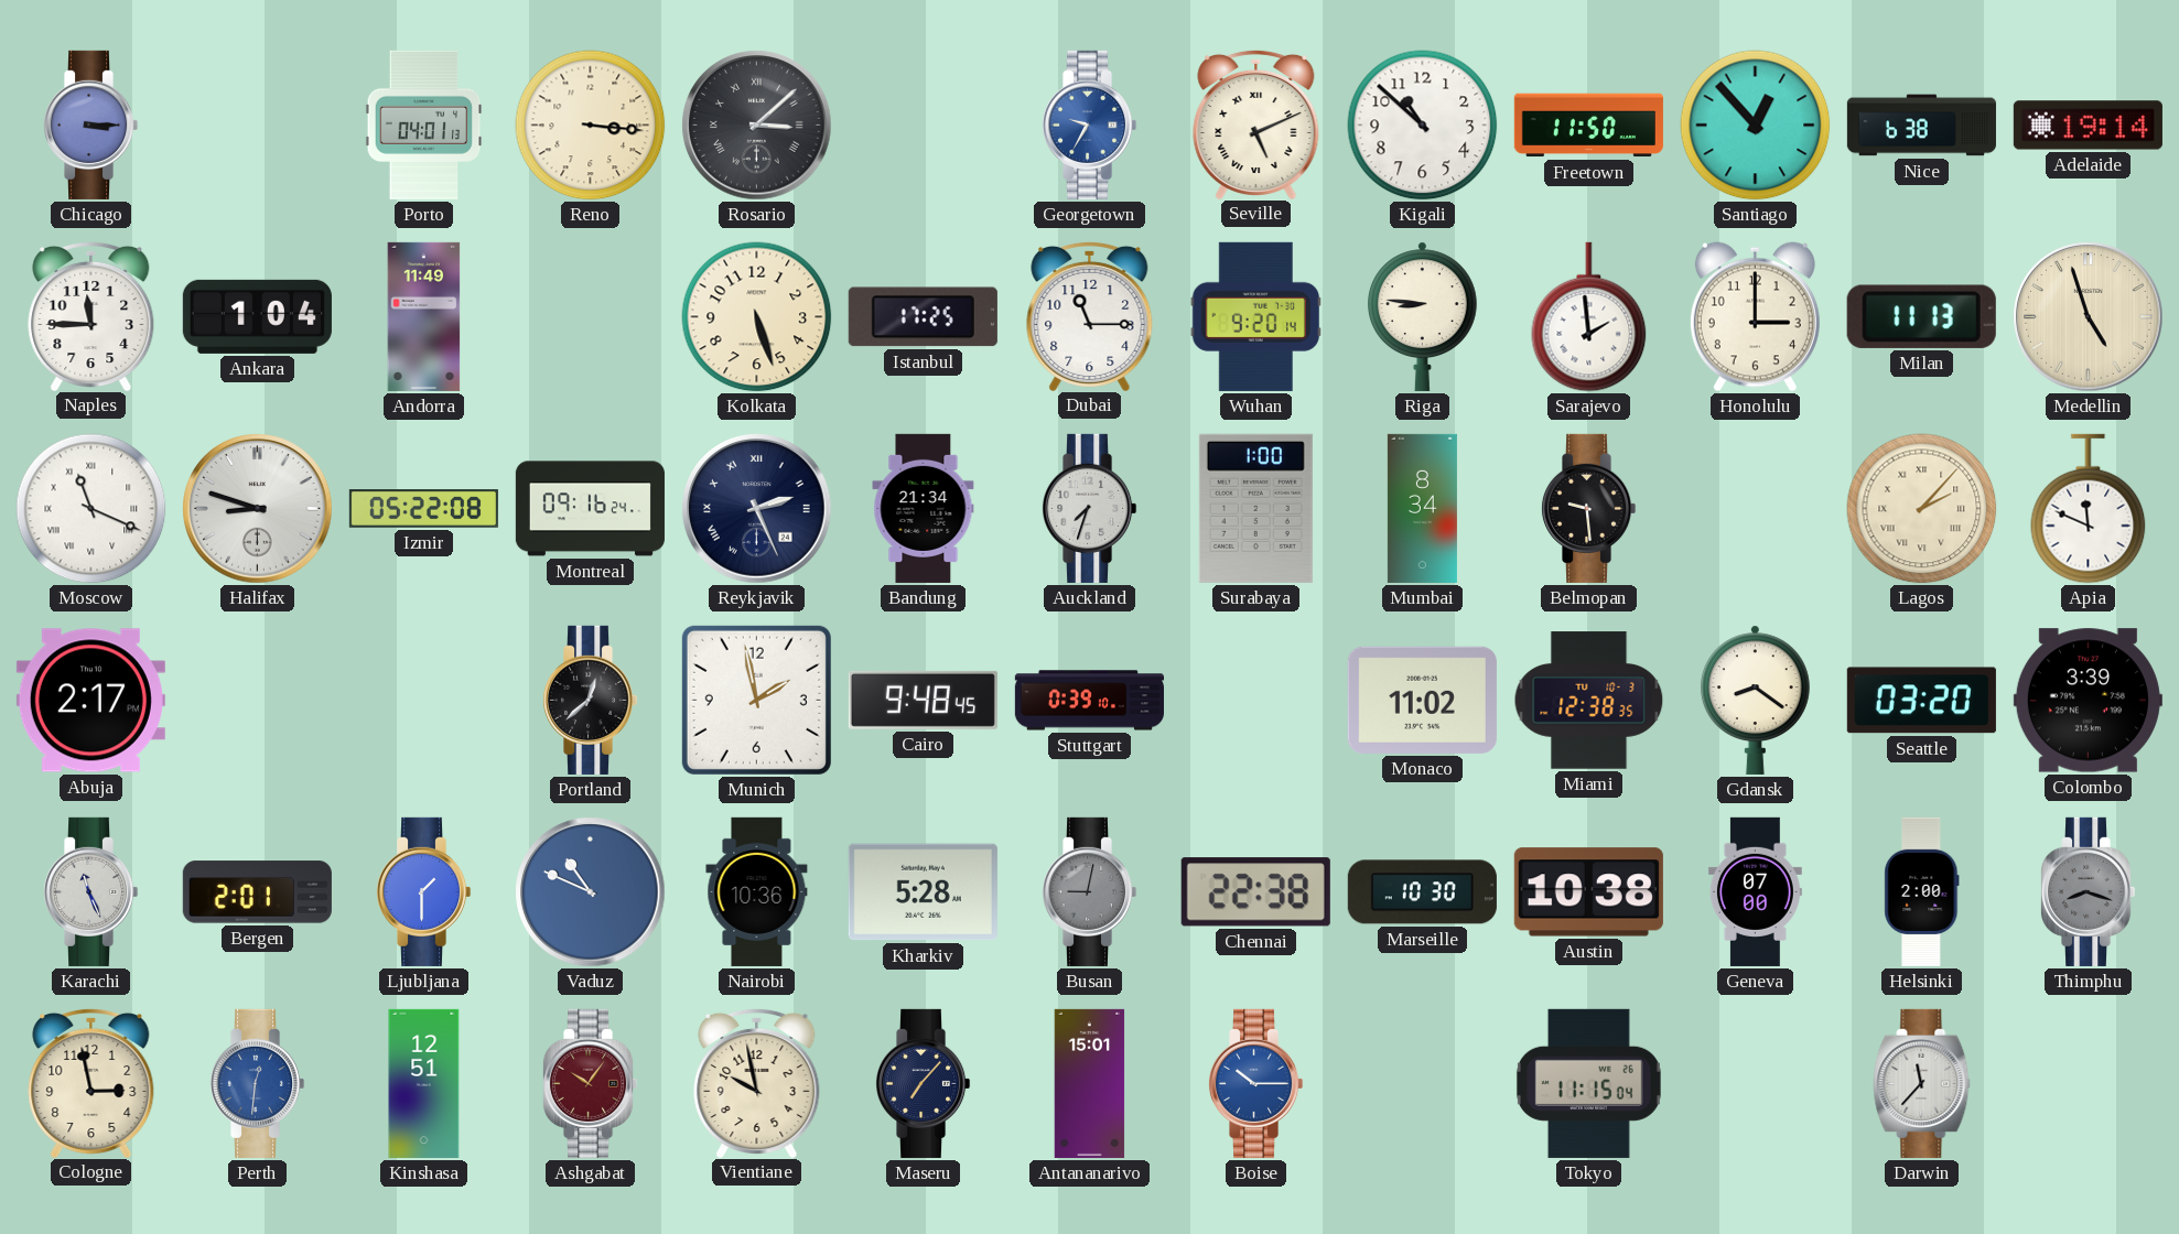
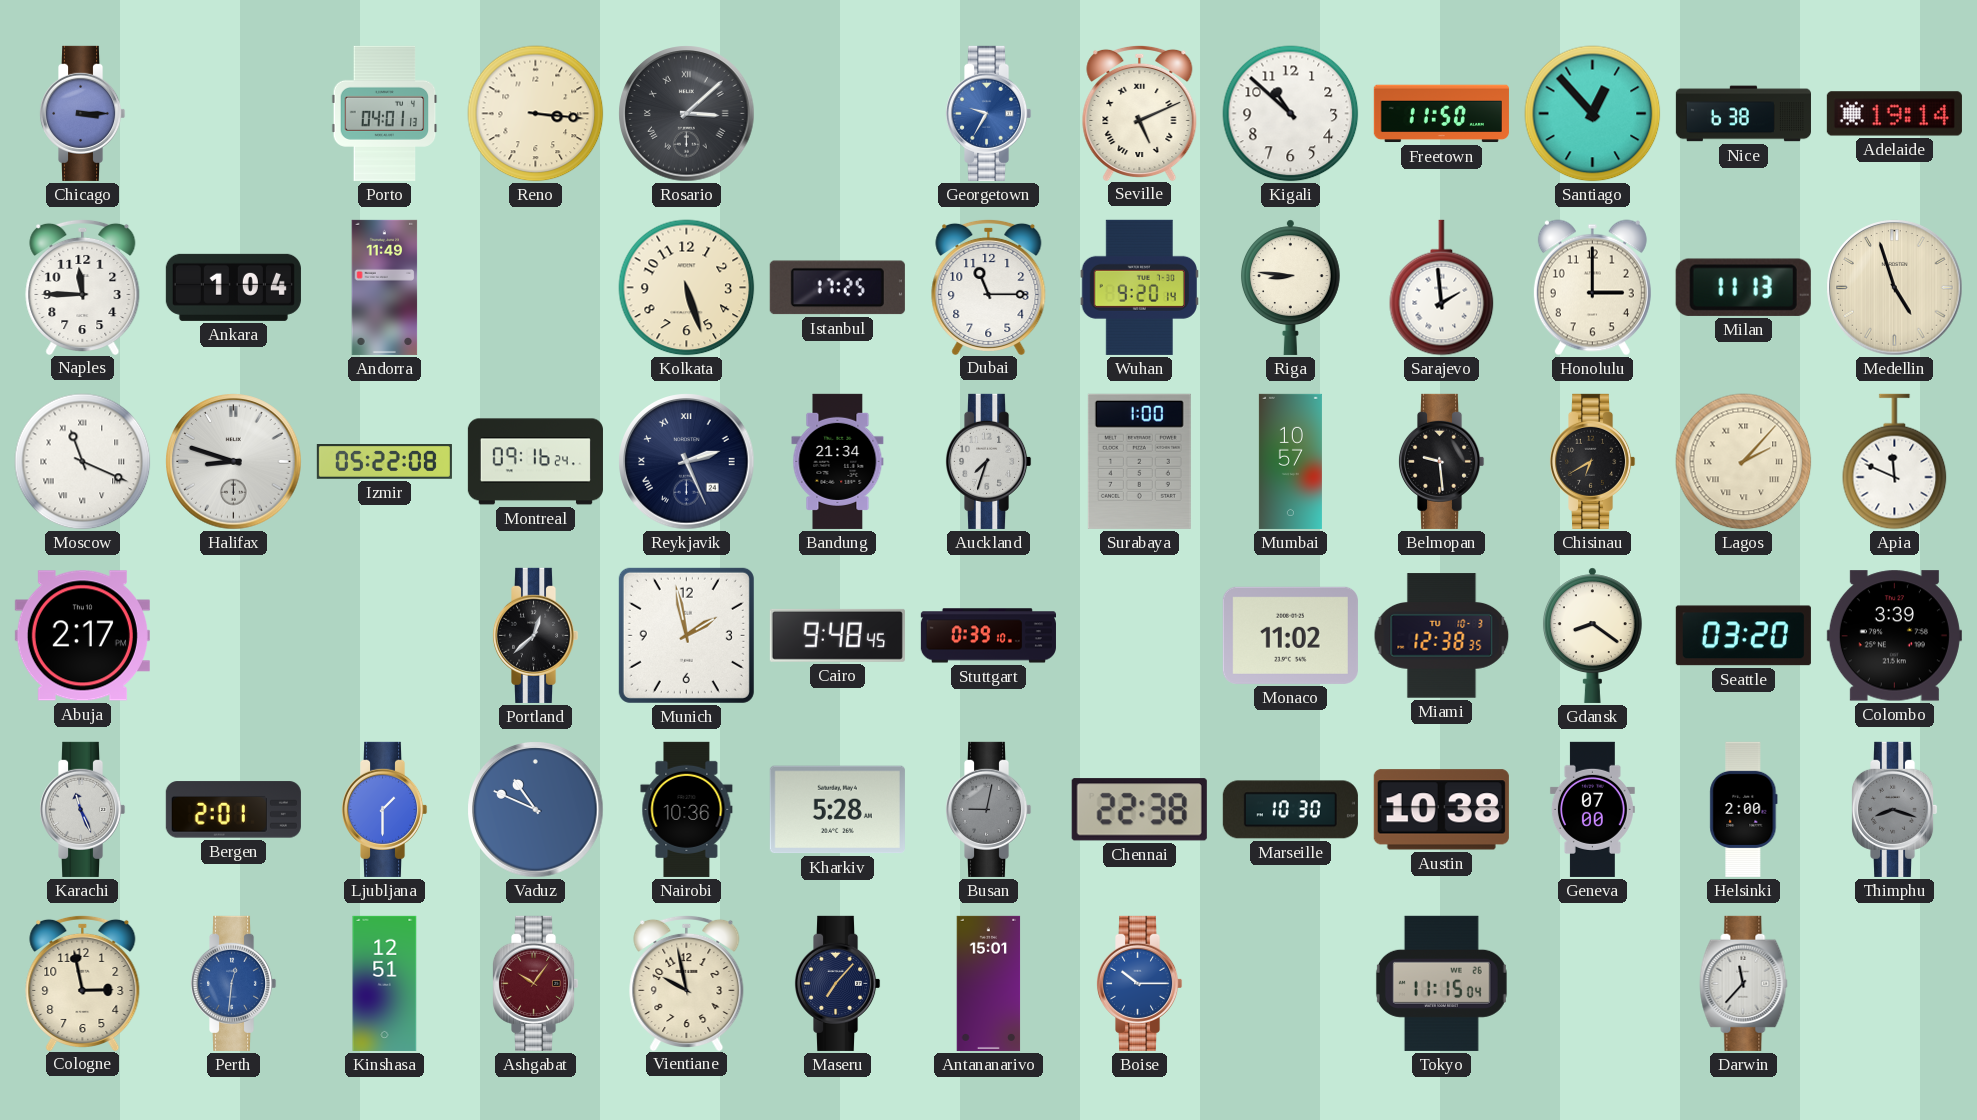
Mumbai: 8:34 -> 10:57 (1290, 461)
Chisinau: none -> 6:40 (1592, 461)
